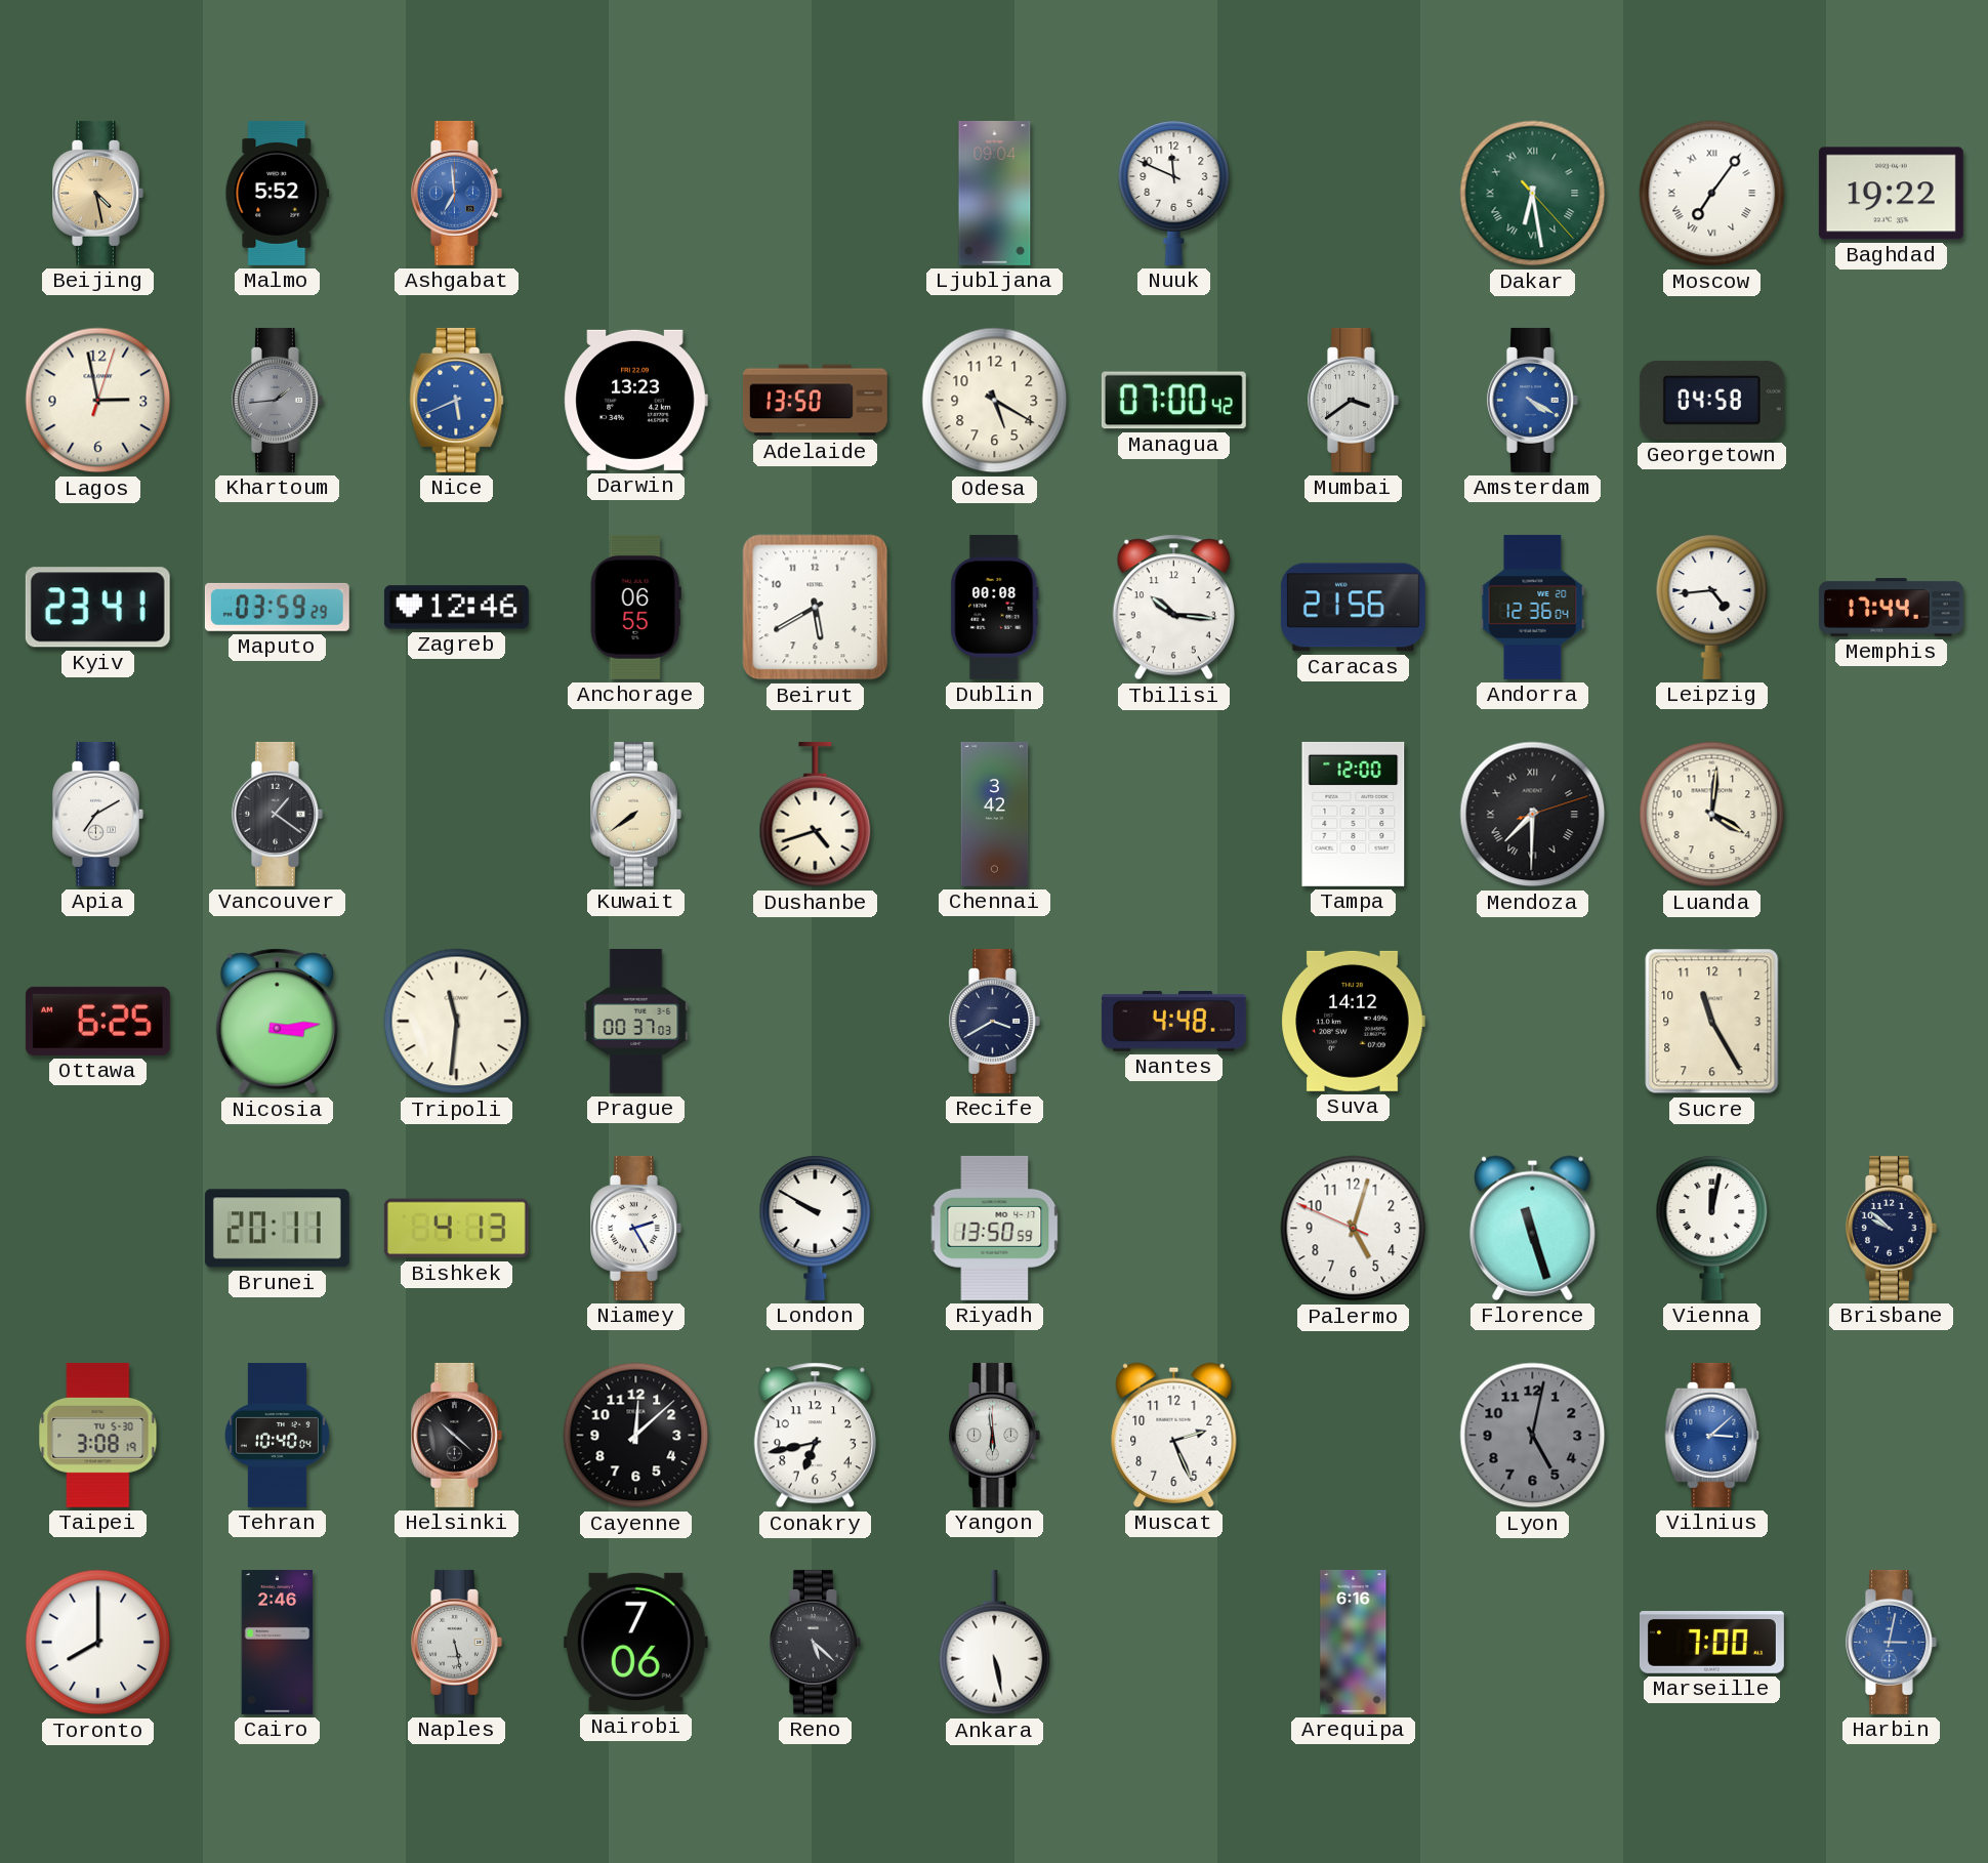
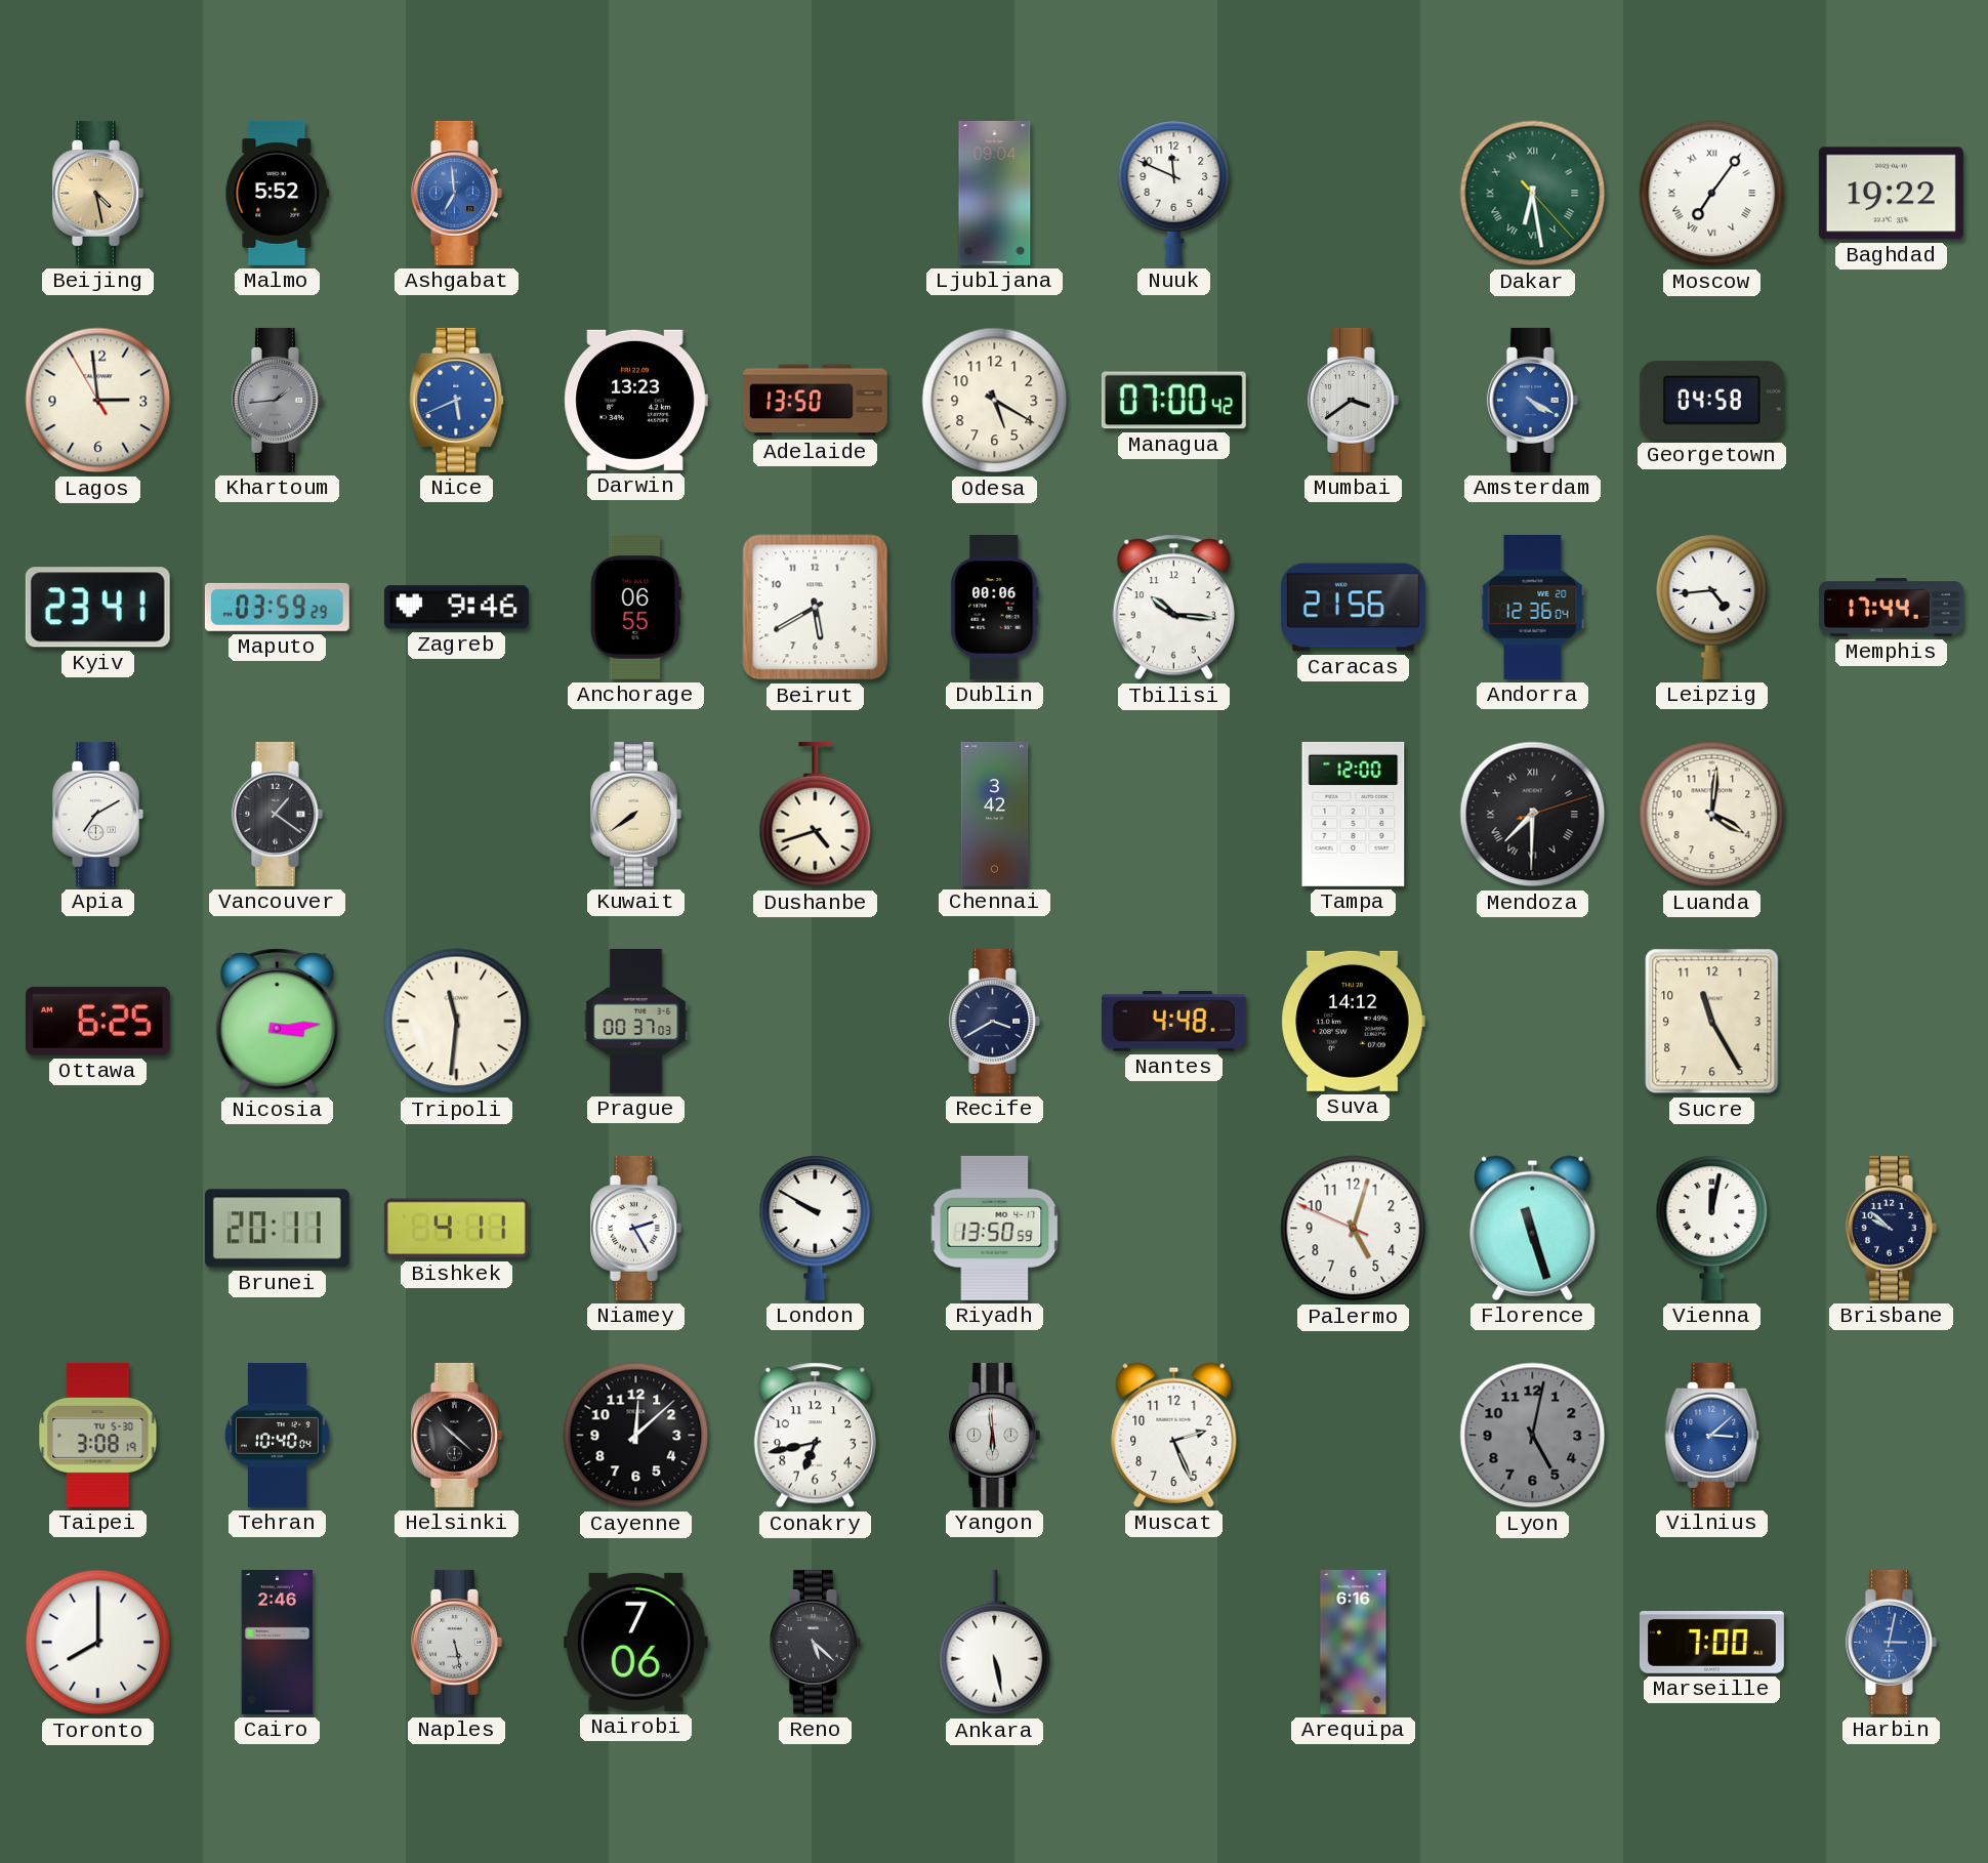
Lagos: 2:58:03 -> 2:58:55 (98, 401)
Zagreb: 12:46 -> 9:46 (456, 608)
Dublin: 00:08 -> 00:06 (995, 607)
Bishkek: 4:13 -> 4:11 (456, 1229)
